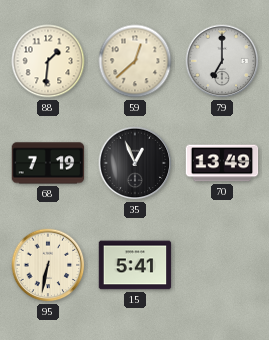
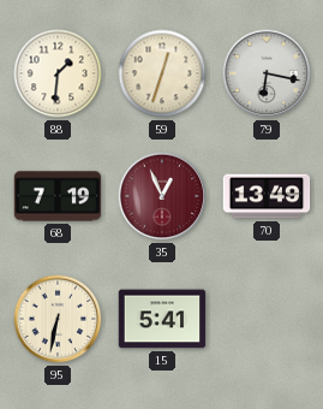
59: 12:38 -> 12:33 (162, 73)
79: 7:00 -> 6:17 (267, 73)
35 dial: black -> burgundy (162, 196)
